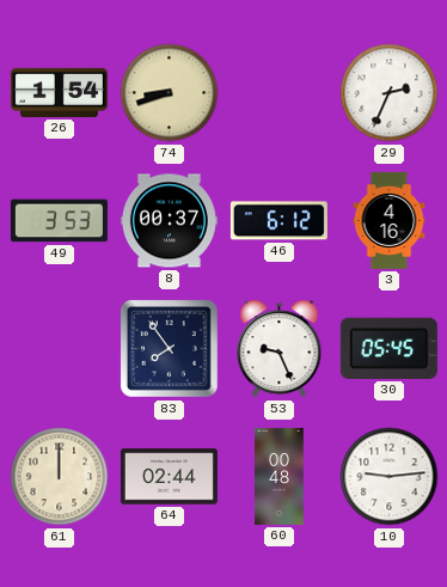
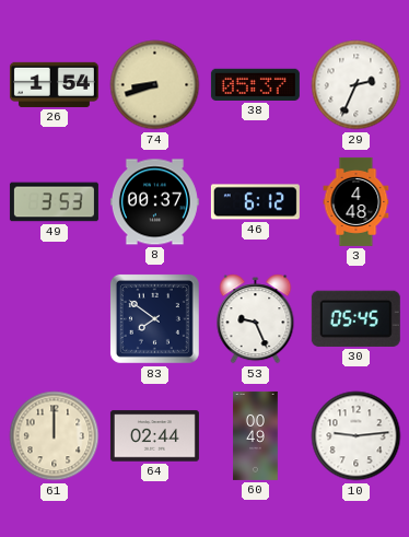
38: none -> 05:37 (255, 84)
3: 4:16 -> 4:48 (357, 201)
83: 7:54 -> 7:51 (154, 318)
60: 00:48 -> 00:49 (256, 435)
